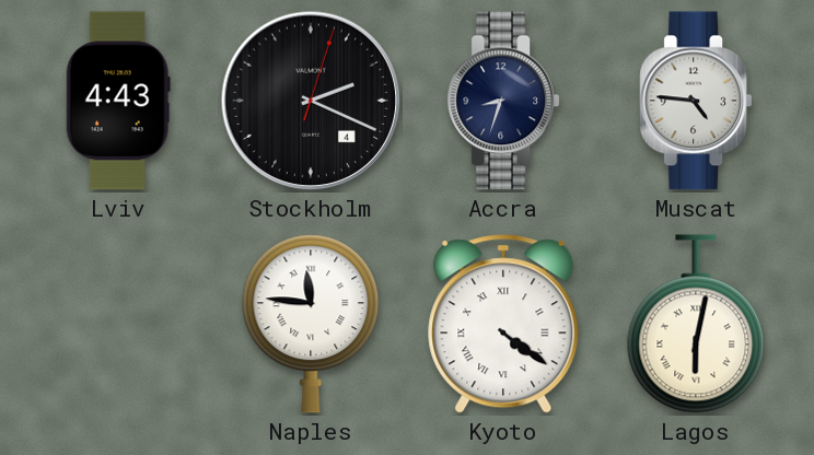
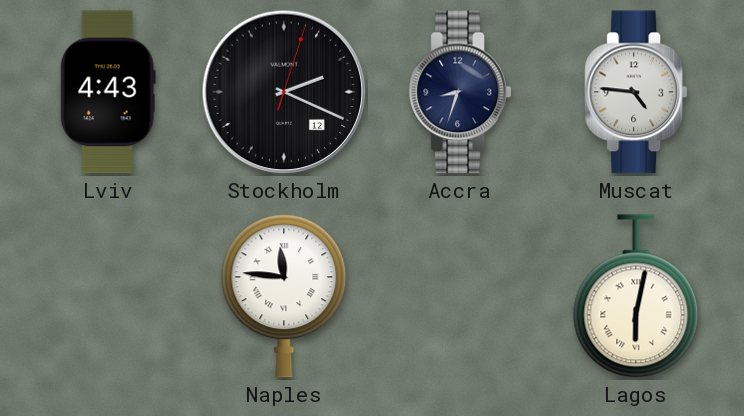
Stockholm date: 4 -> 12 (284, 92)
Kyoto: 4:21 -> none (503, 324)
